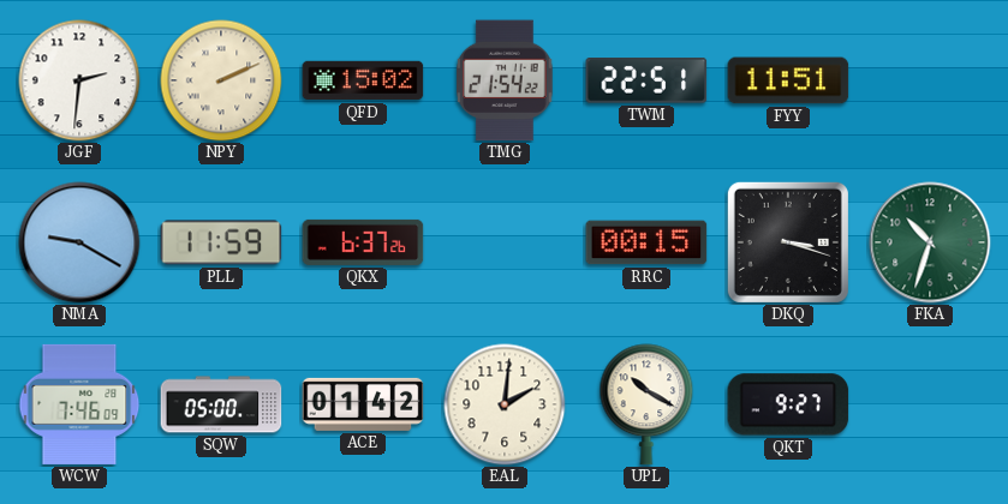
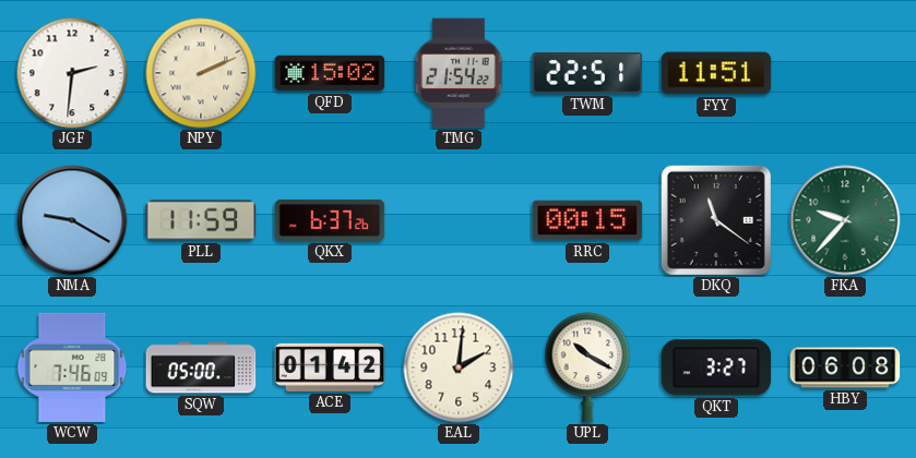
DKQ: 3:18 -> 11:21 (716, 220)
FKA: 10:33 -> 9:37 (845, 220)
QKT: 9:27 -> 3:27 (716, 367)
HBY: none -> 06:08 (845, 367)
